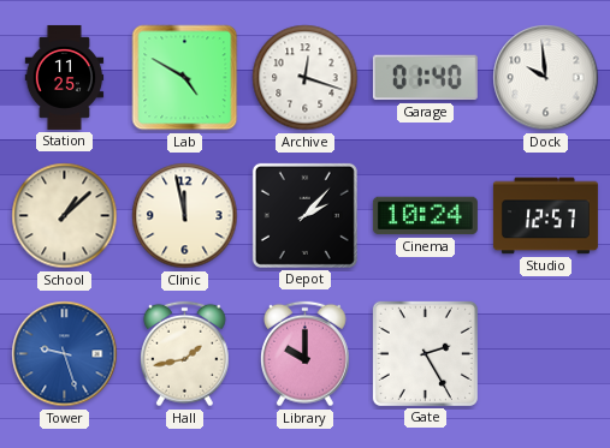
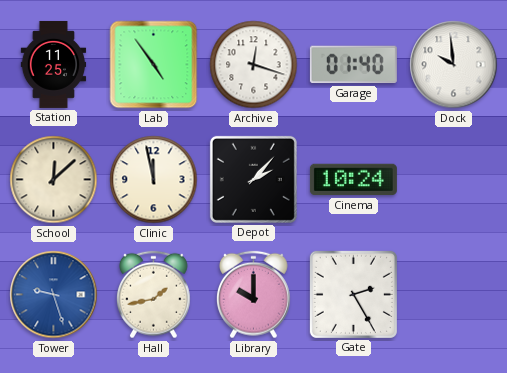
Lab: 4:50 -> 4:54 (154, 65)
School: 1:08 -> 12:08 (54, 180)
Studio: 12:57 -> none (545, 216)
